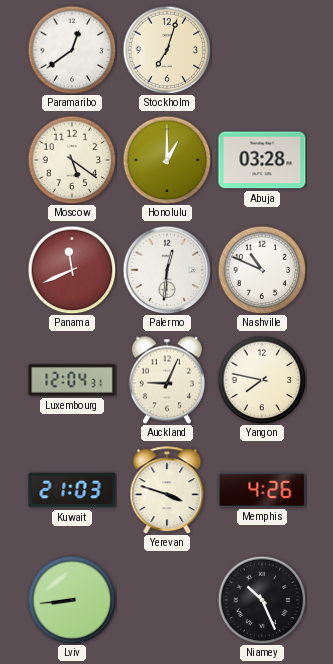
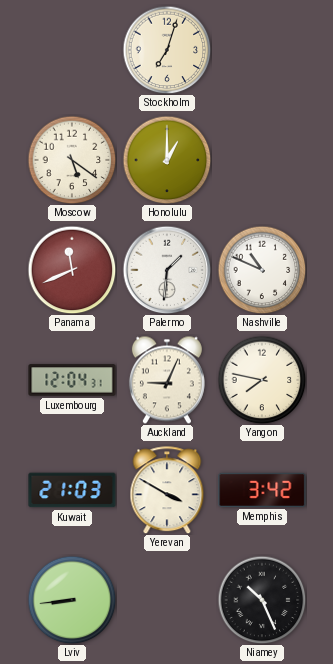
Paramaribo: 12:39 -> none (72, 50)
Abuja: 03:28 -> none (262, 160)
Palermo: 12:31 -> 1:31 (167, 270)
Yerevan: 3:48 -> 3:50 (167, 490)
Memphis: 4:26 -> 3:42 (262, 490)
